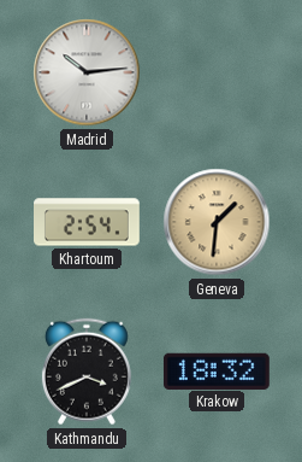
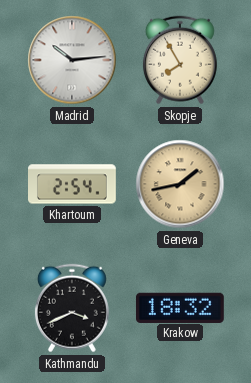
Skopje: none -> 7:55 (180, 60)
Geneva: 1:31 -> 1:43 (180, 184)
